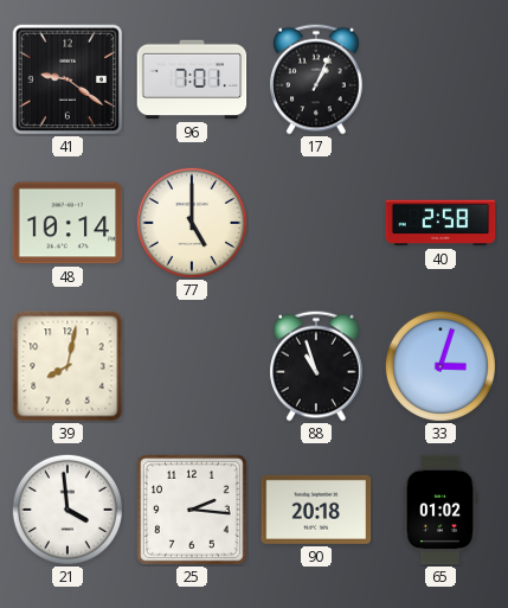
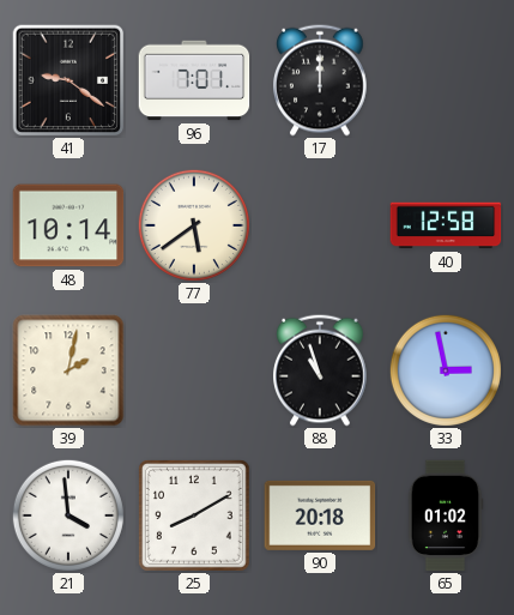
17: 1:04 -> 12:00 (321, 80)
77: 5:00 -> 5:39 (194, 225)
40: 2:58 -> 12:58 (446, 225)
39: 8:02 -> 2:02 (68, 370)
33: 3:03 -> 2:58 (446, 370)
25: 2:16 -> 8:10 (194, 515)
